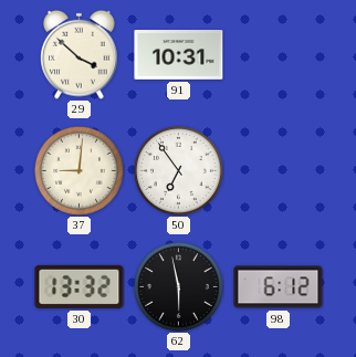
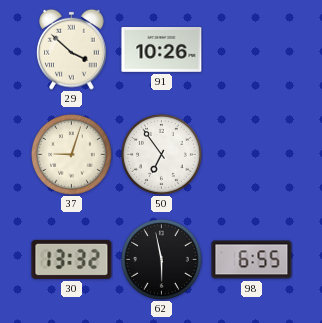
91: 10:31 -> 10:26 (162, 50)
37: 9:01 -> 9:03 (71, 154)
98: 6:12 -> 6:55 (252, 260)
